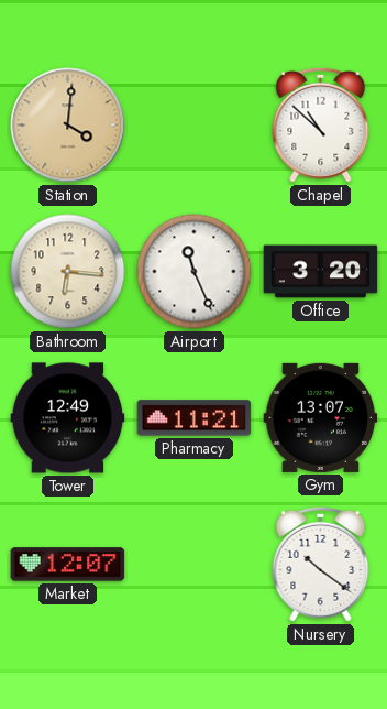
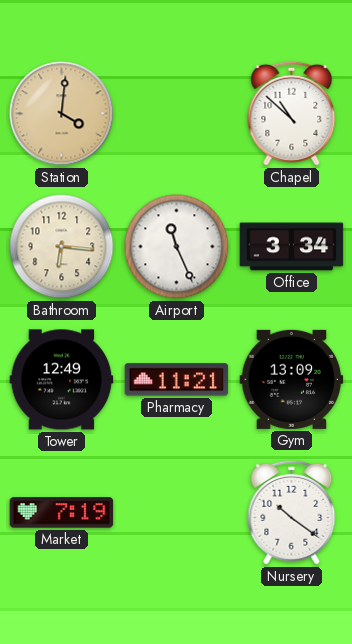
Office: 3:20 -> 3:34 (292, 247)
Gym: 13:07 -> 13:09 (292, 379)
Market: 12:07 -> 7:19 (62, 513)
